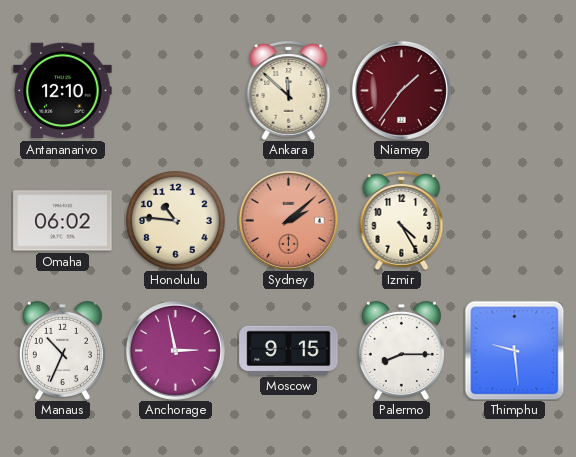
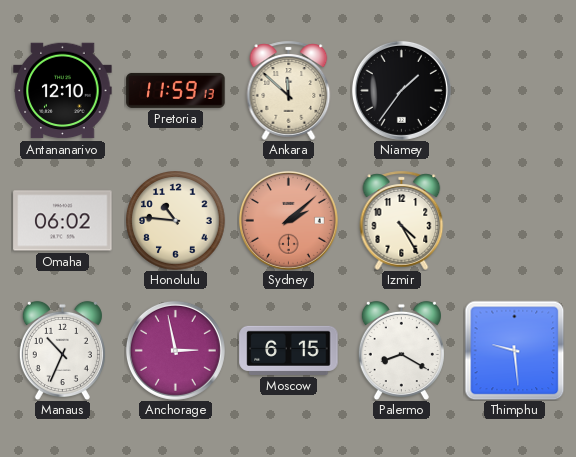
Pretoria: none -> 11:59 (176, 90)
Niamey dial: burgundy -> black (401, 90)
Moscow: 9:15 -> 6:15 (289, 350)
Palermo: 8:15 -> 8:20 (401, 350)
